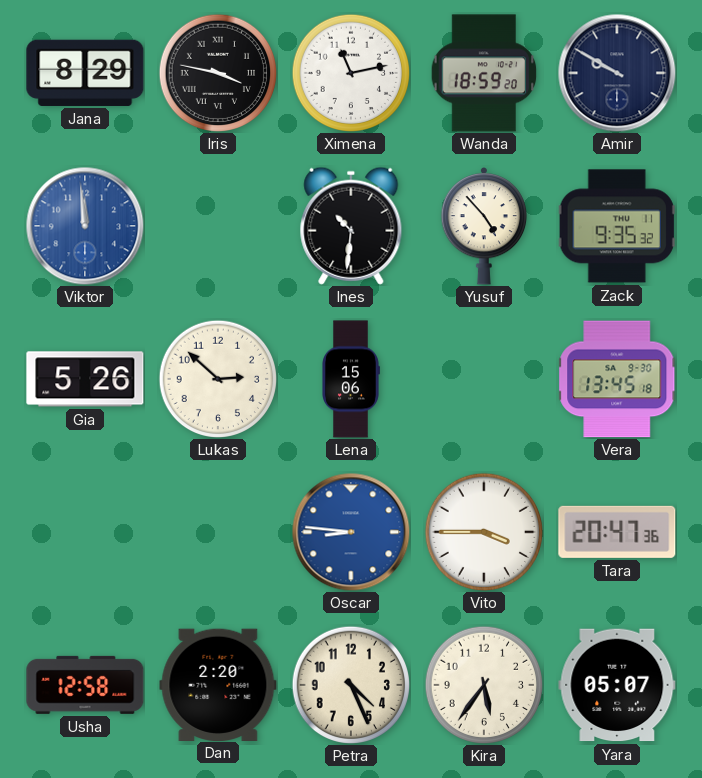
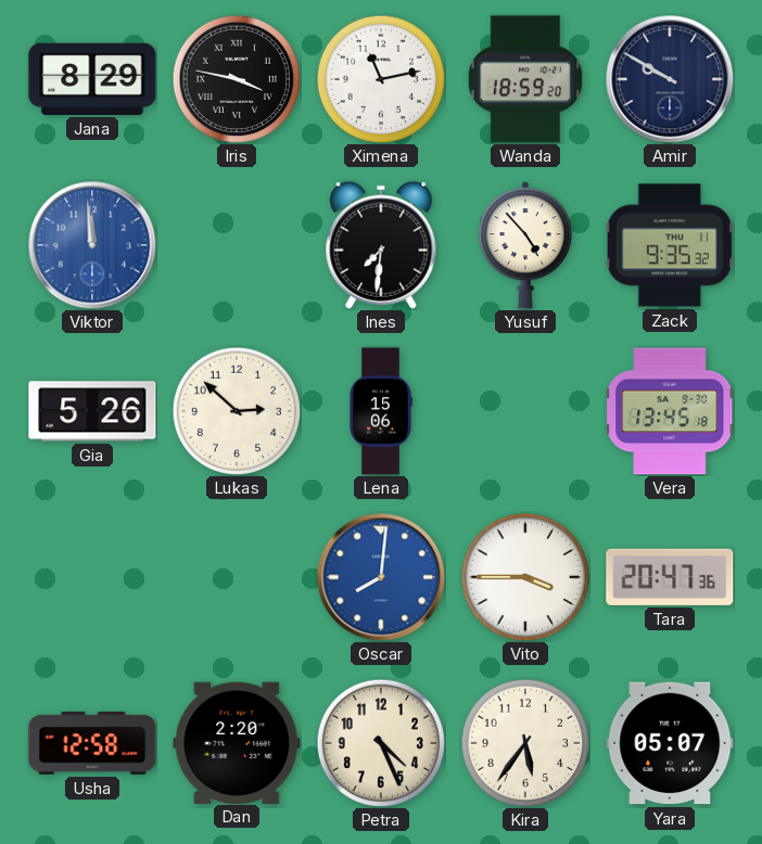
Ines: 10:31 -> 7:31 (381, 245)
Oscar: 8:46 -> 8:01 (381, 577)
